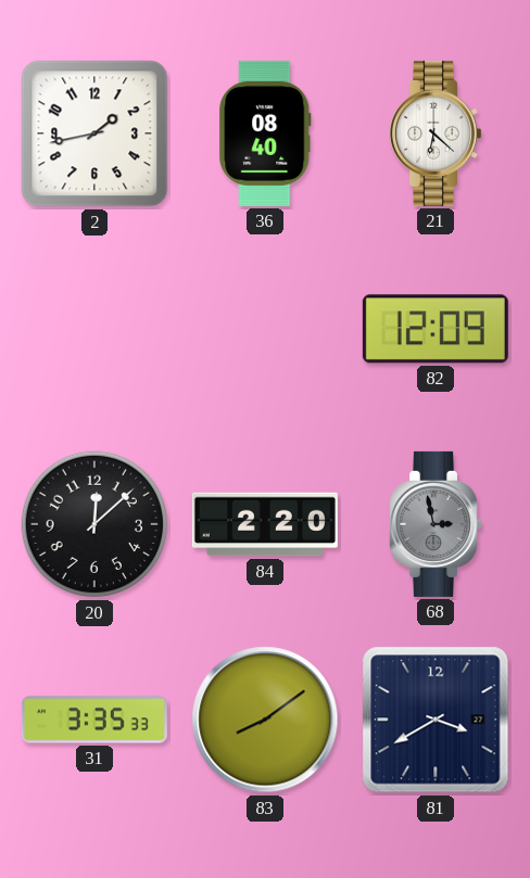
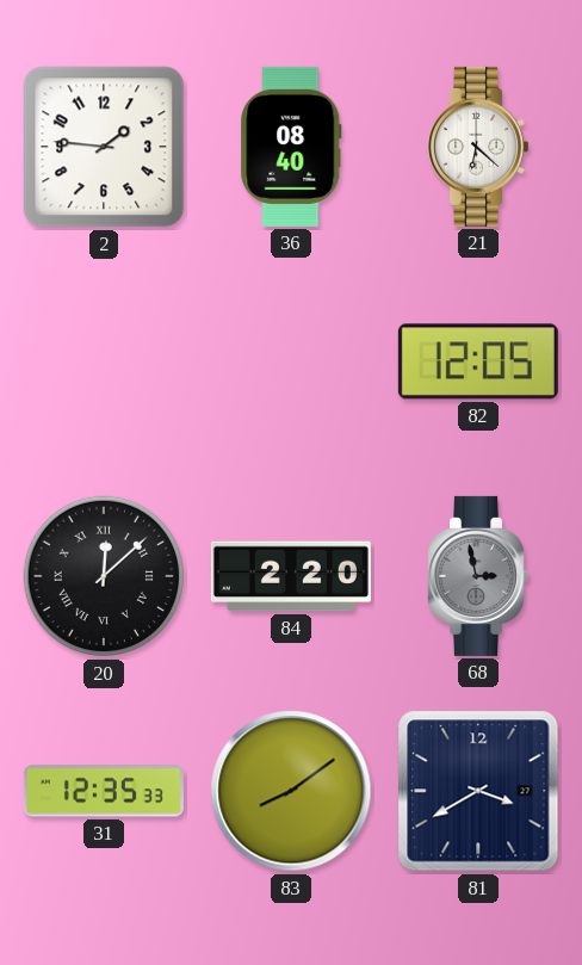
2: 1:43 -> 1:46 (104, 147)
82: 12:09 -> 12:05 (478, 361)
20 numerals: Arabic -> Roman (104, 576)
31: 3:35 -> 12:35 (104, 791)
